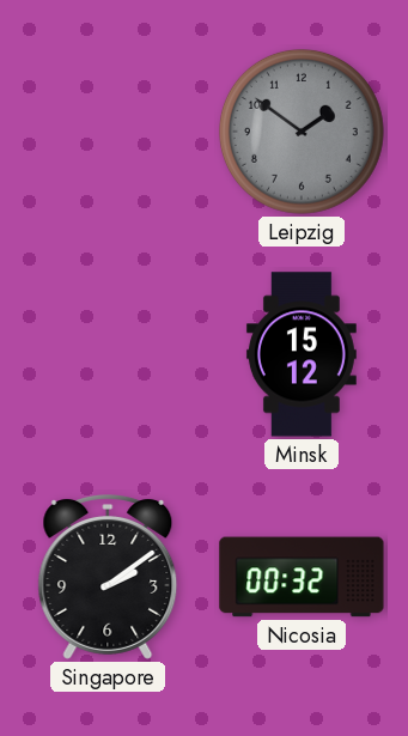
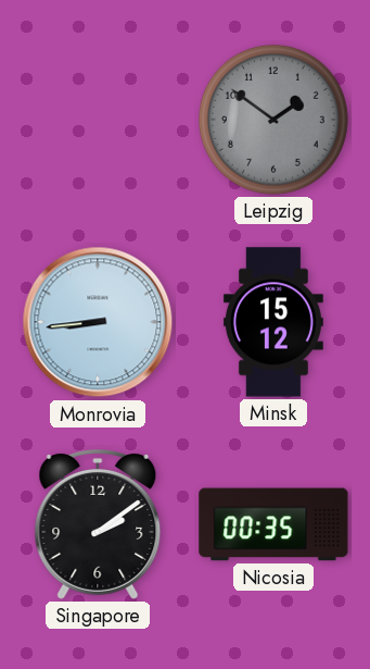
Monrovia: none -> 8:44 (98, 322)
Nicosia: 00:32 -> 00:35 (273, 524)
